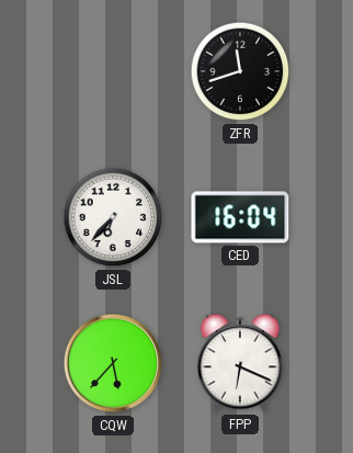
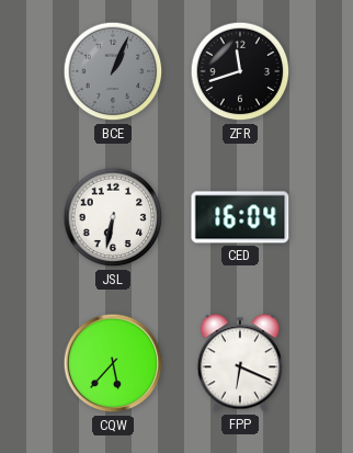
BCE: none -> 1:04 (113, 71)
JSL: 6:37 -> 6:32 (113, 217)
